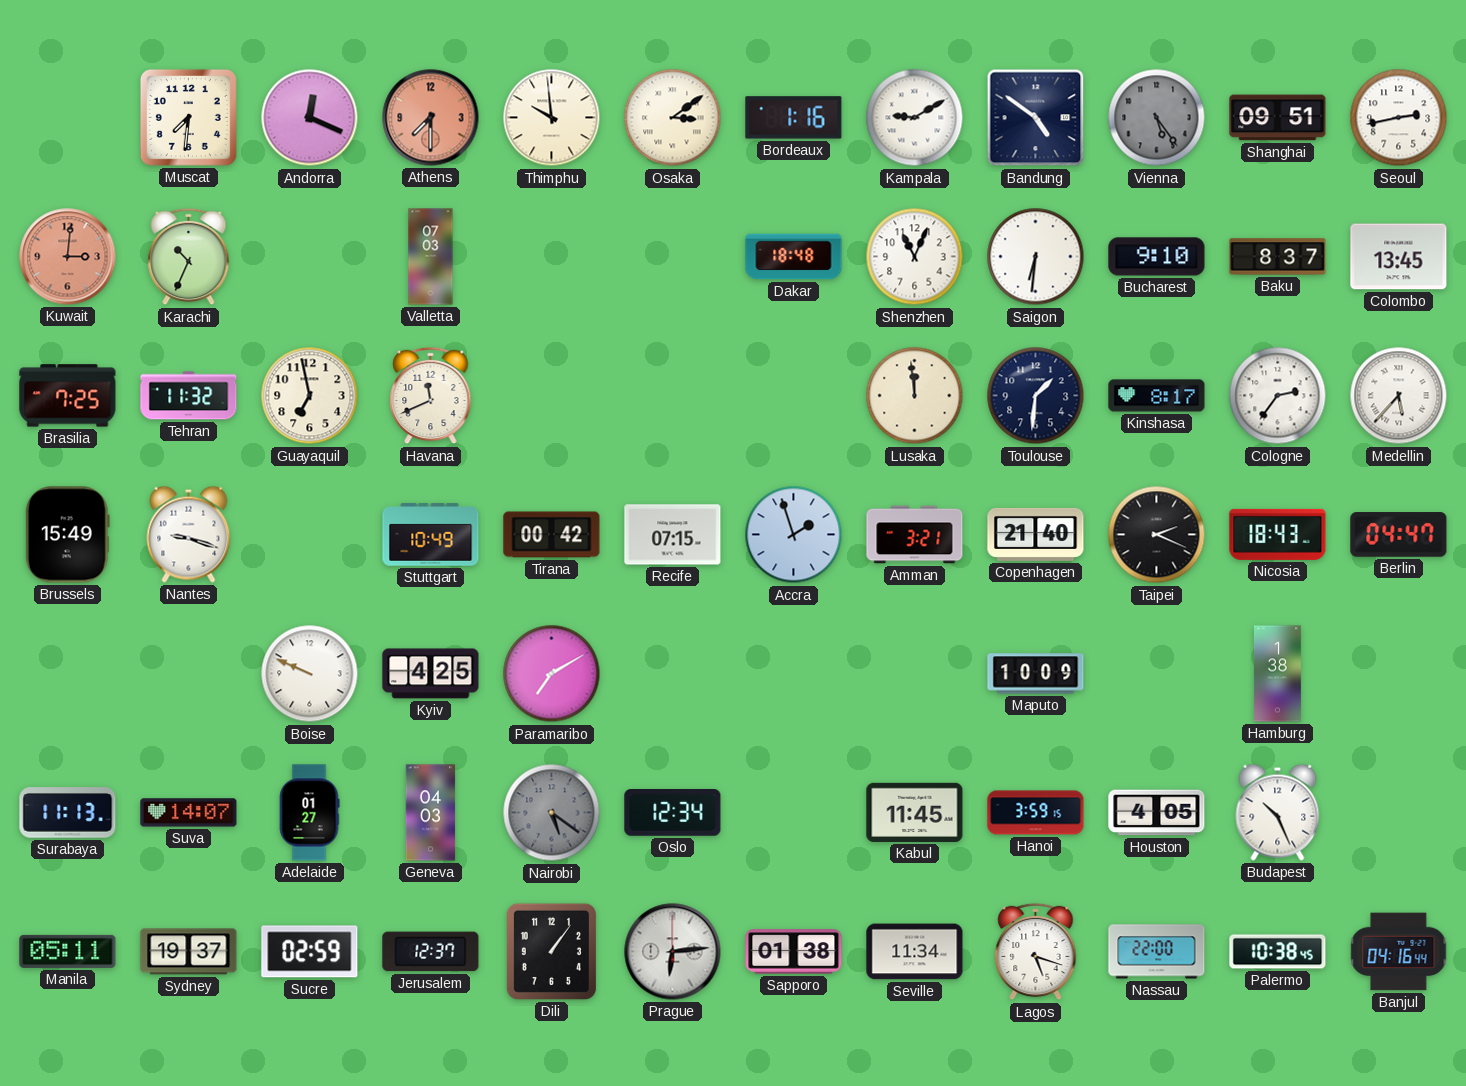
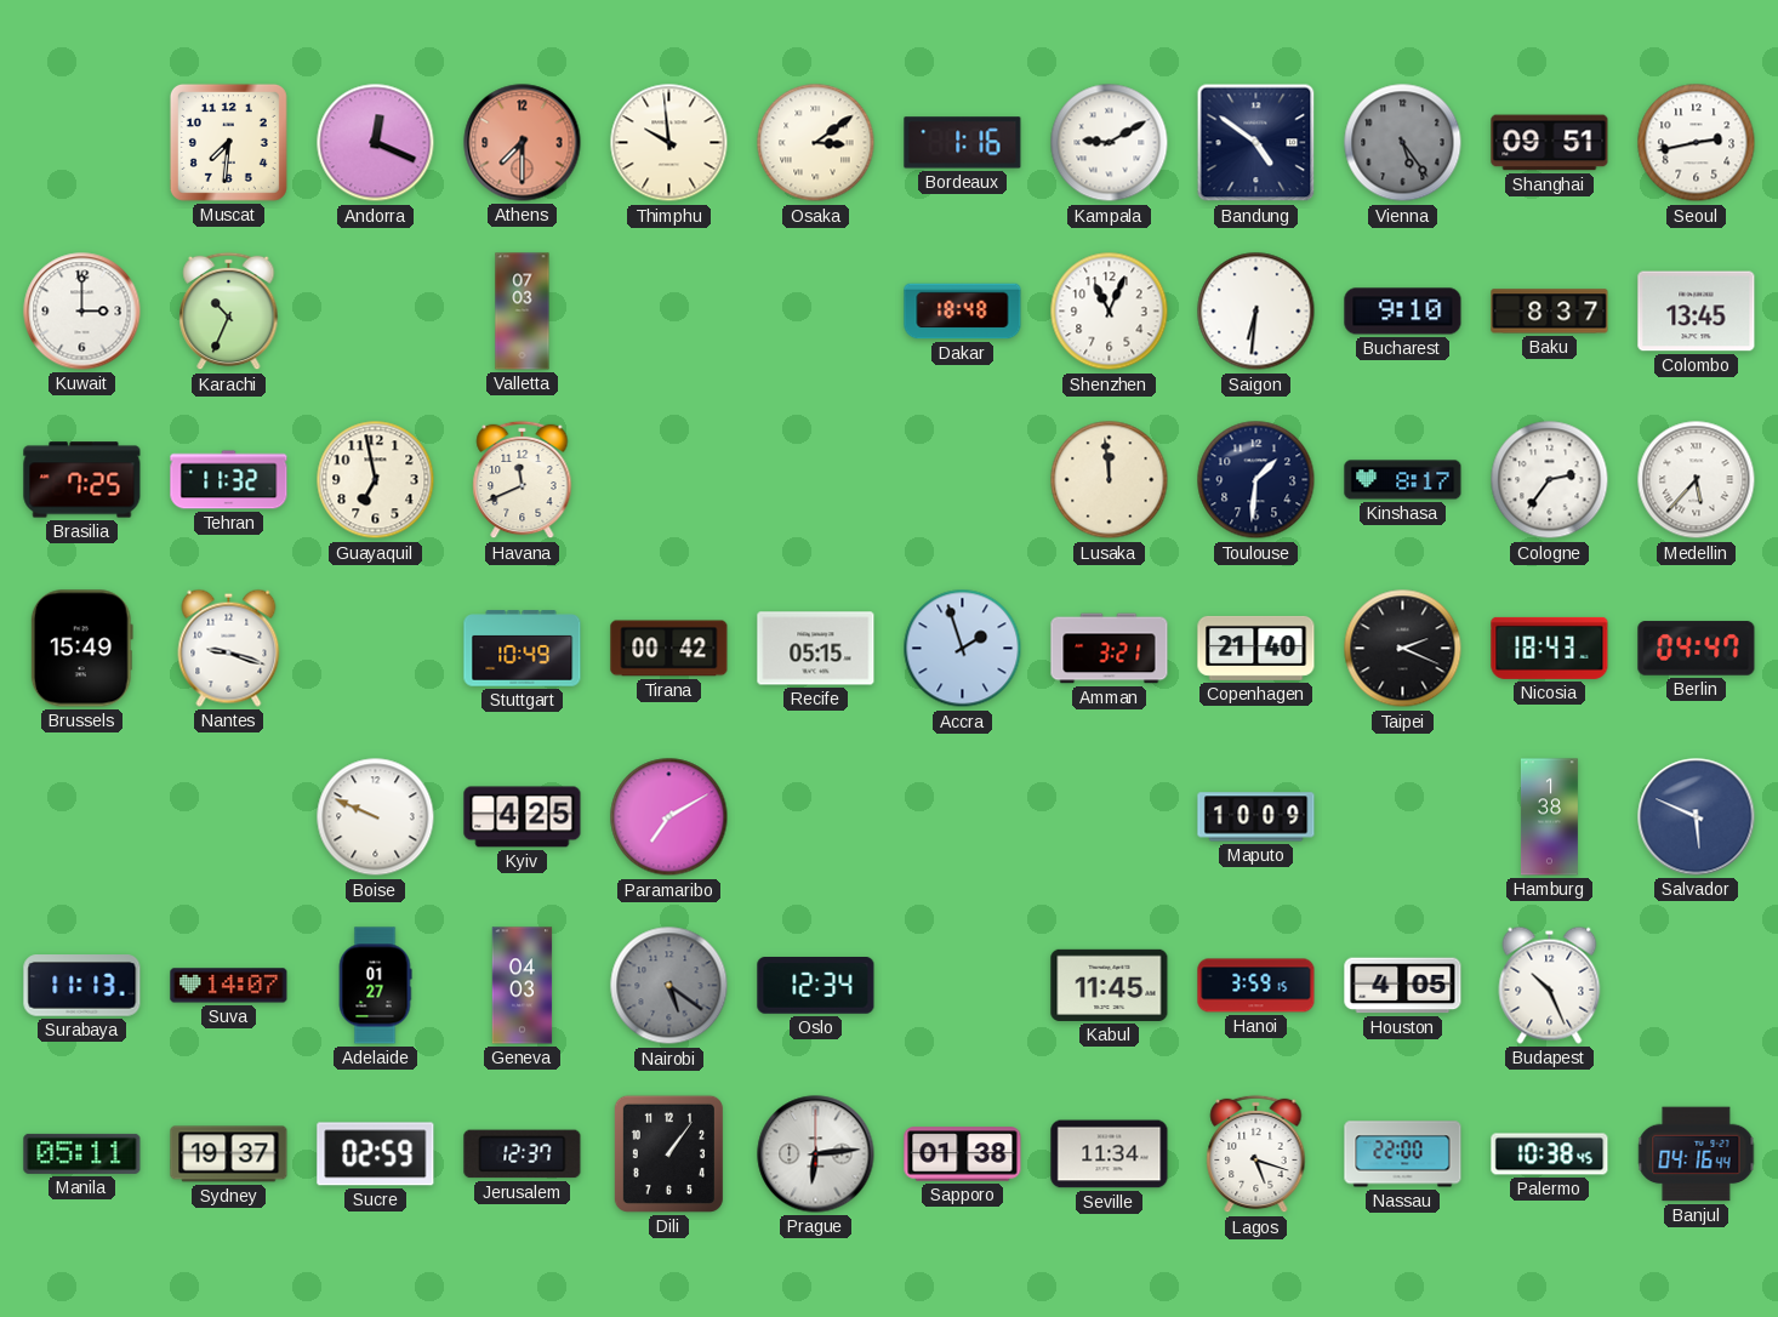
Kuwait: 3:01 -> 3:00 (82, 312)
Kuwait dial: salmon -> white (82, 312)
Recife: 07:15 -> 05:15 (816, 649)
Salvador: none -> 5:49 (1697, 817)
